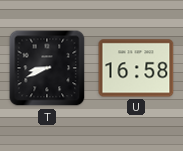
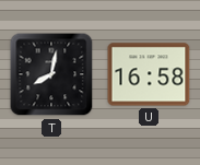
T: 8:41 -> 8:02 (51, 74)
